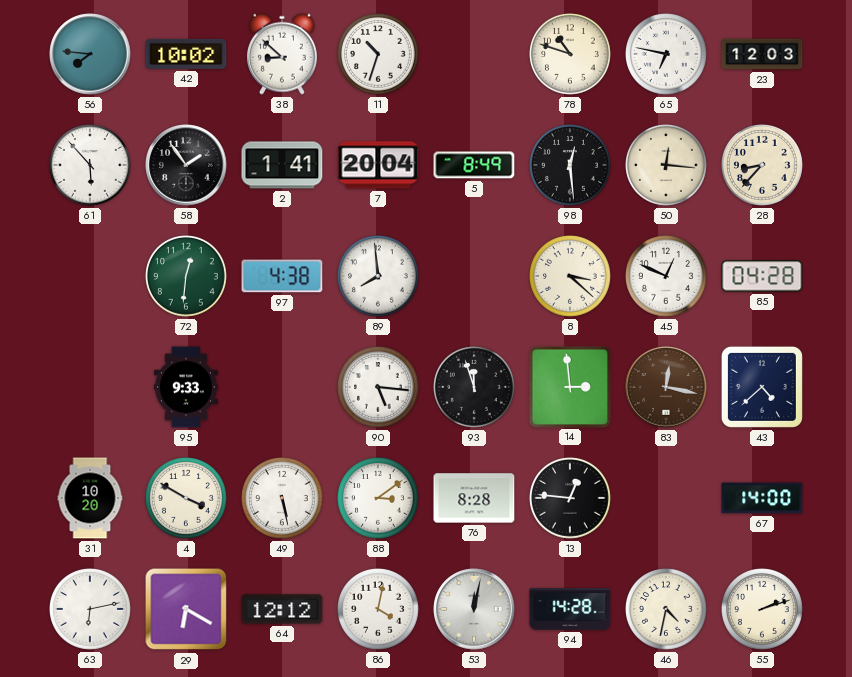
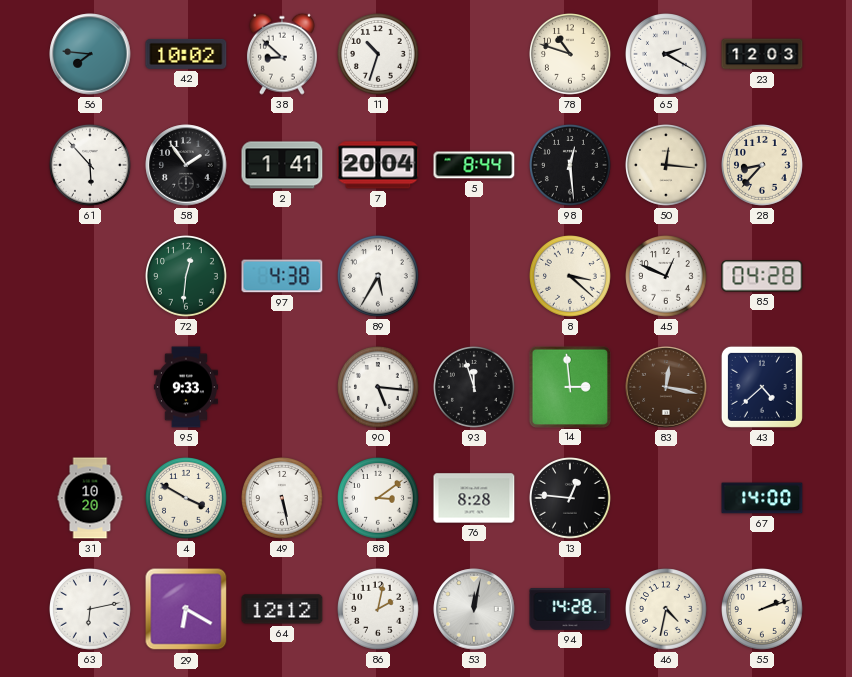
65: 6:47 -> 2:20 (667, 55)
5: 8:49 -> 8:44 (474, 165)
89: 7:59 -> 5:35 (379, 277)
86: 4:02 -> 2:02 (379, 610)
